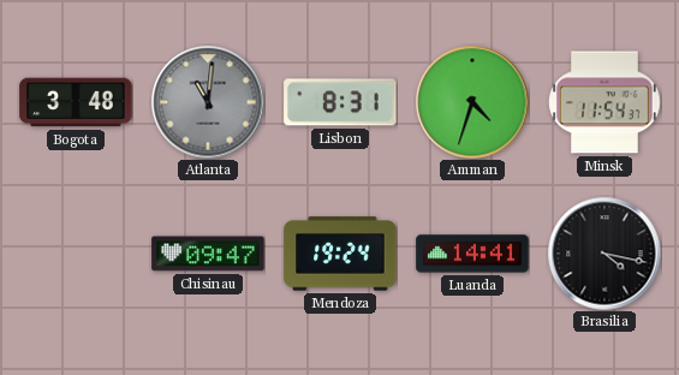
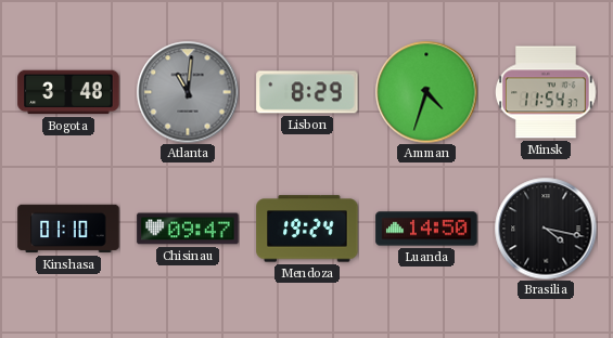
Lisbon: 8:31 -> 8:29 (307, 92)
Kinshasa: none -> 01:10 (68, 229)
Luanda: 14:41 -> 14:50 (426, 229)
